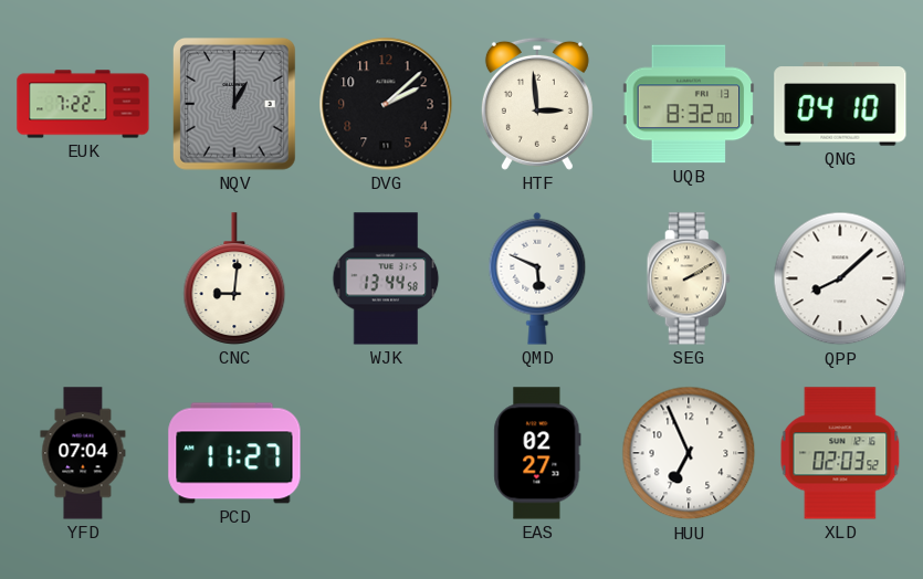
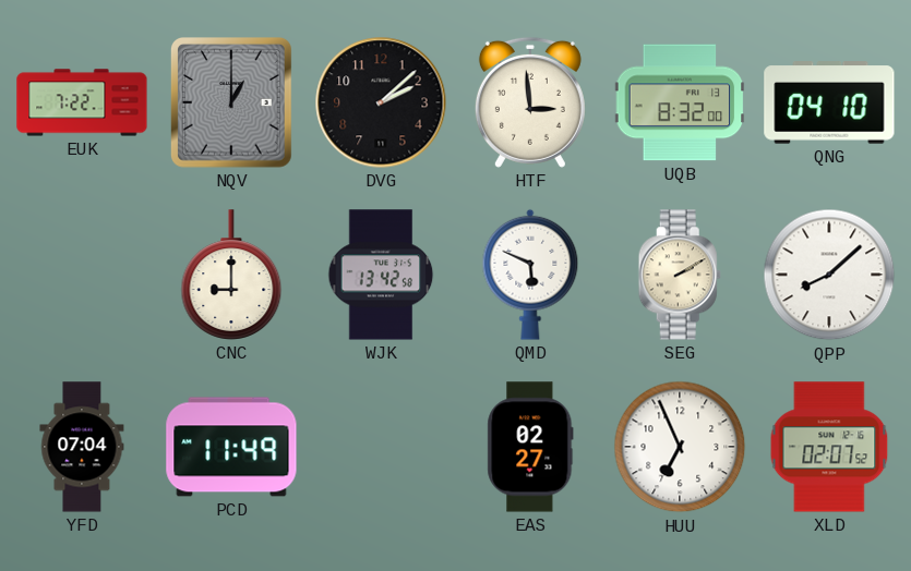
CNC: 9:01 -> 9:00 (231, 275)
WJK: 13:44 -> 13:42 (381, 275)
PCD: 11:27 -> 11:49 (231, 447)
XLD: 02:03 -> 02:07 (829, 447)
